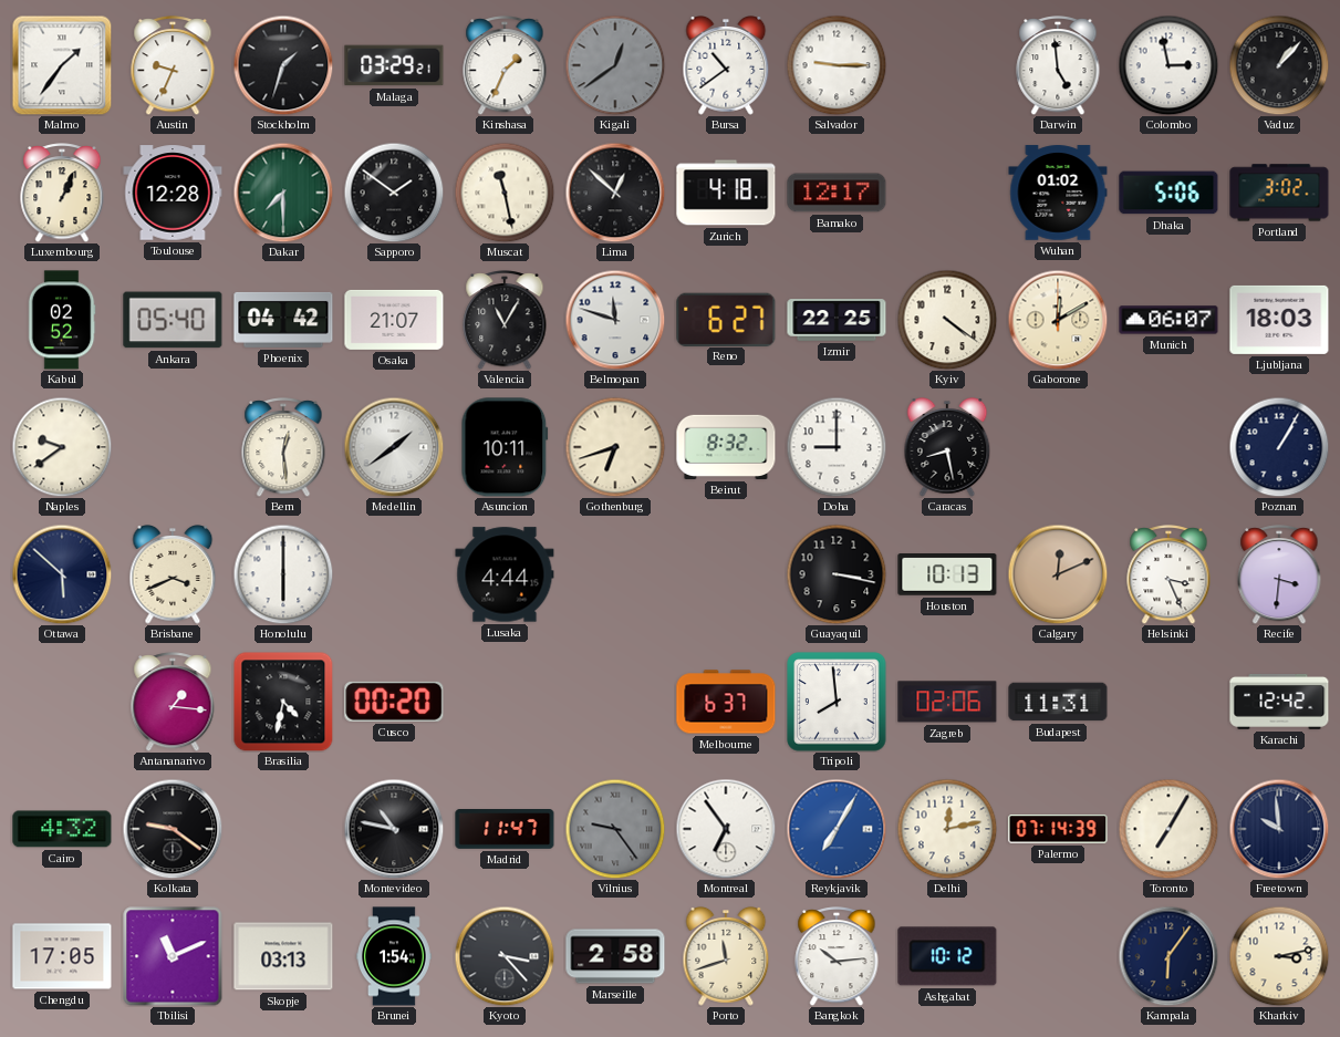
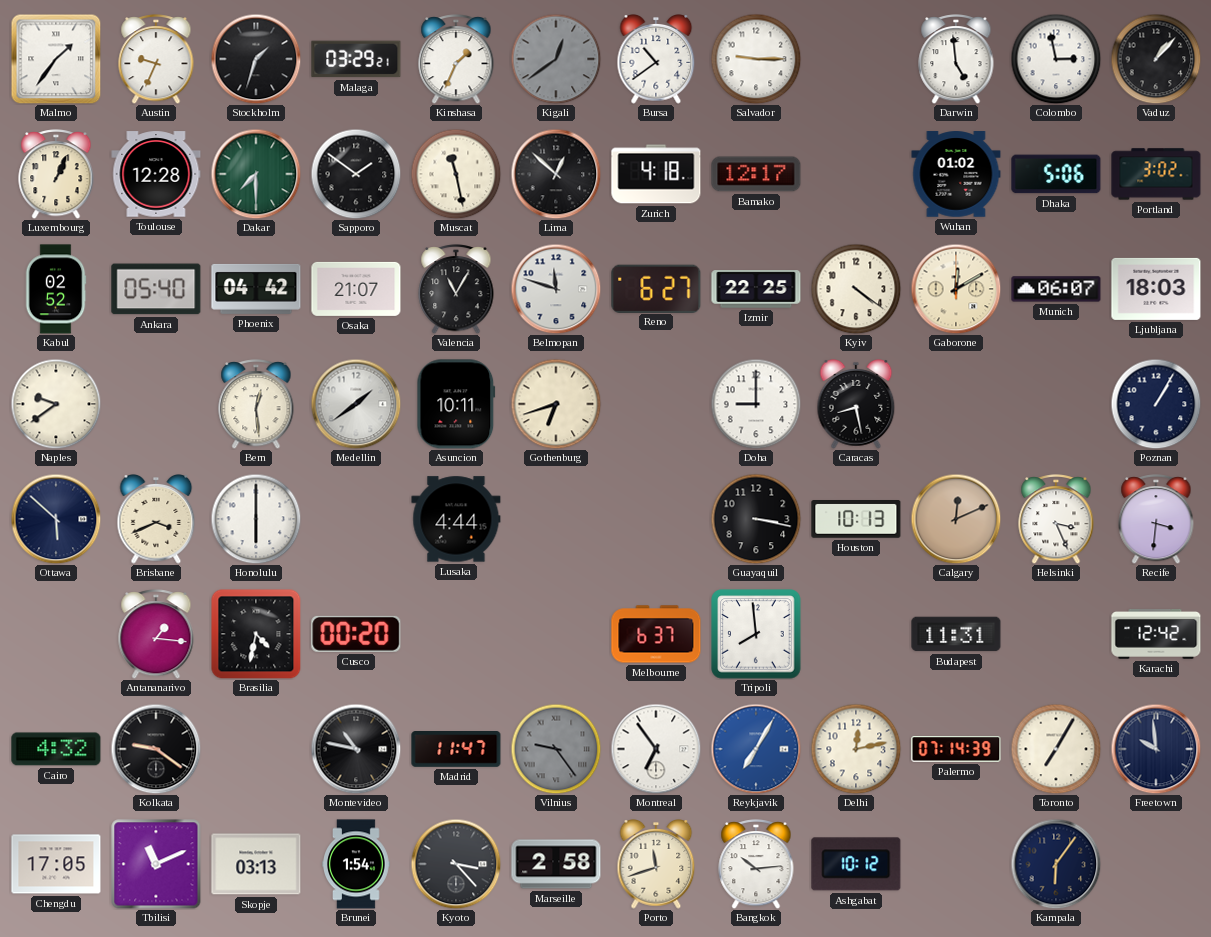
Beirut: 8:32 -> none (726, 447)
Zagreb: 02:06 -> none (947, 702)
Kharkiv: 3:13 -> none (1279, 956)
